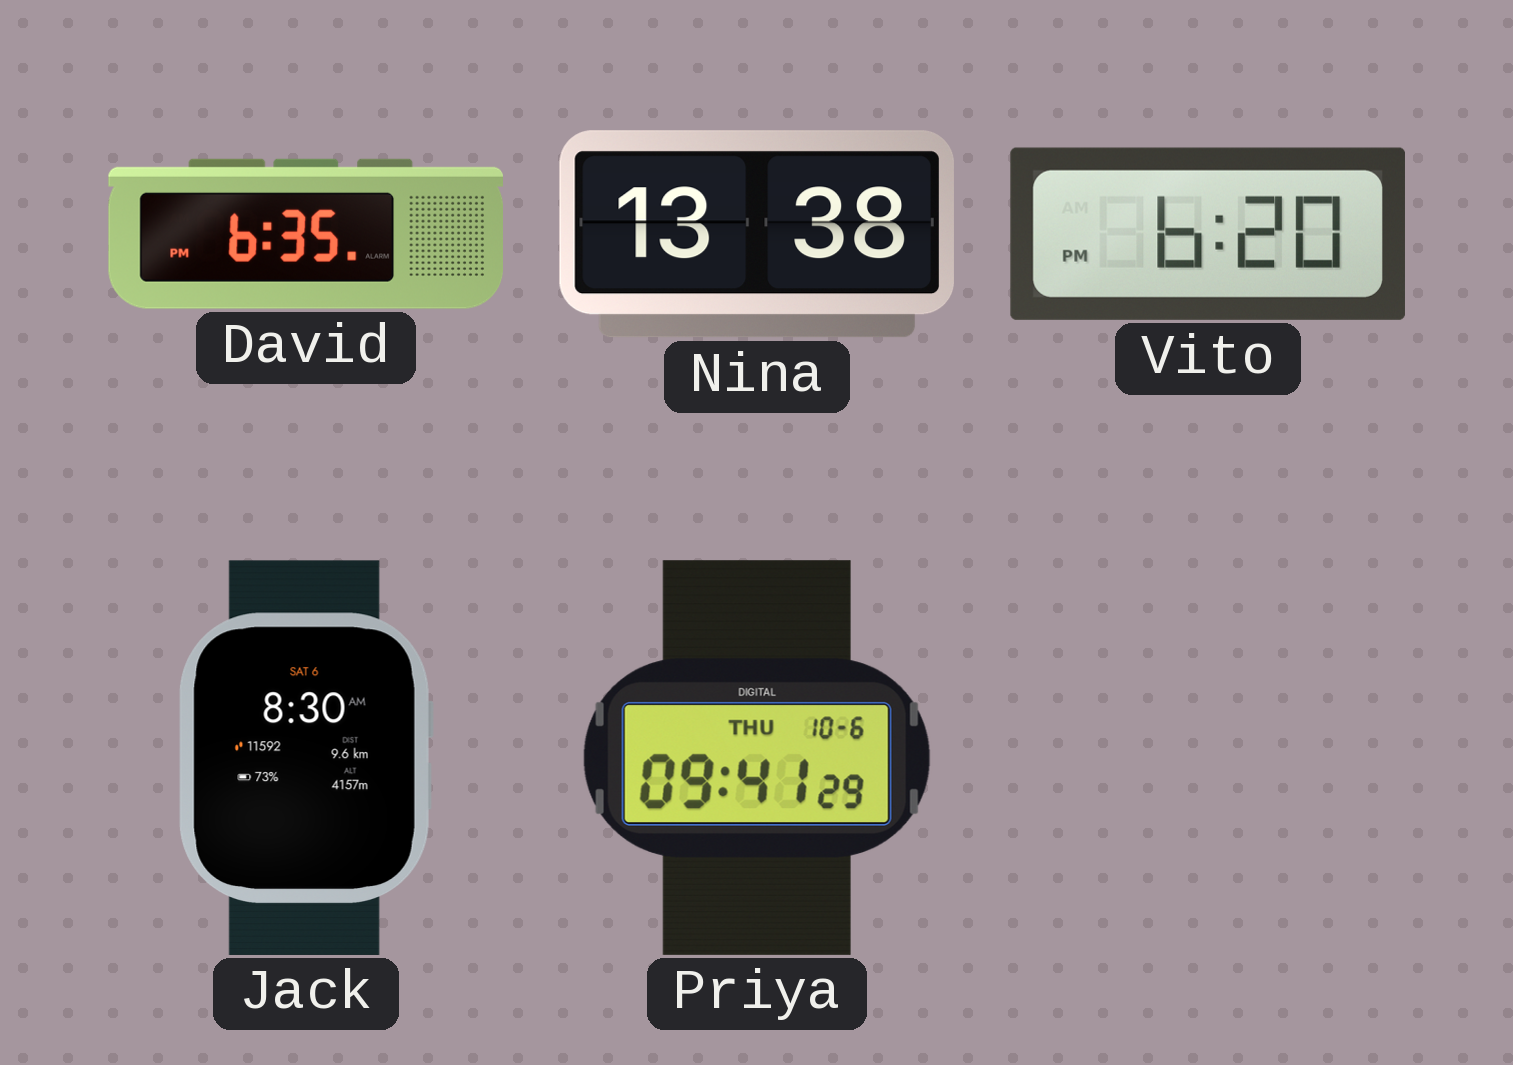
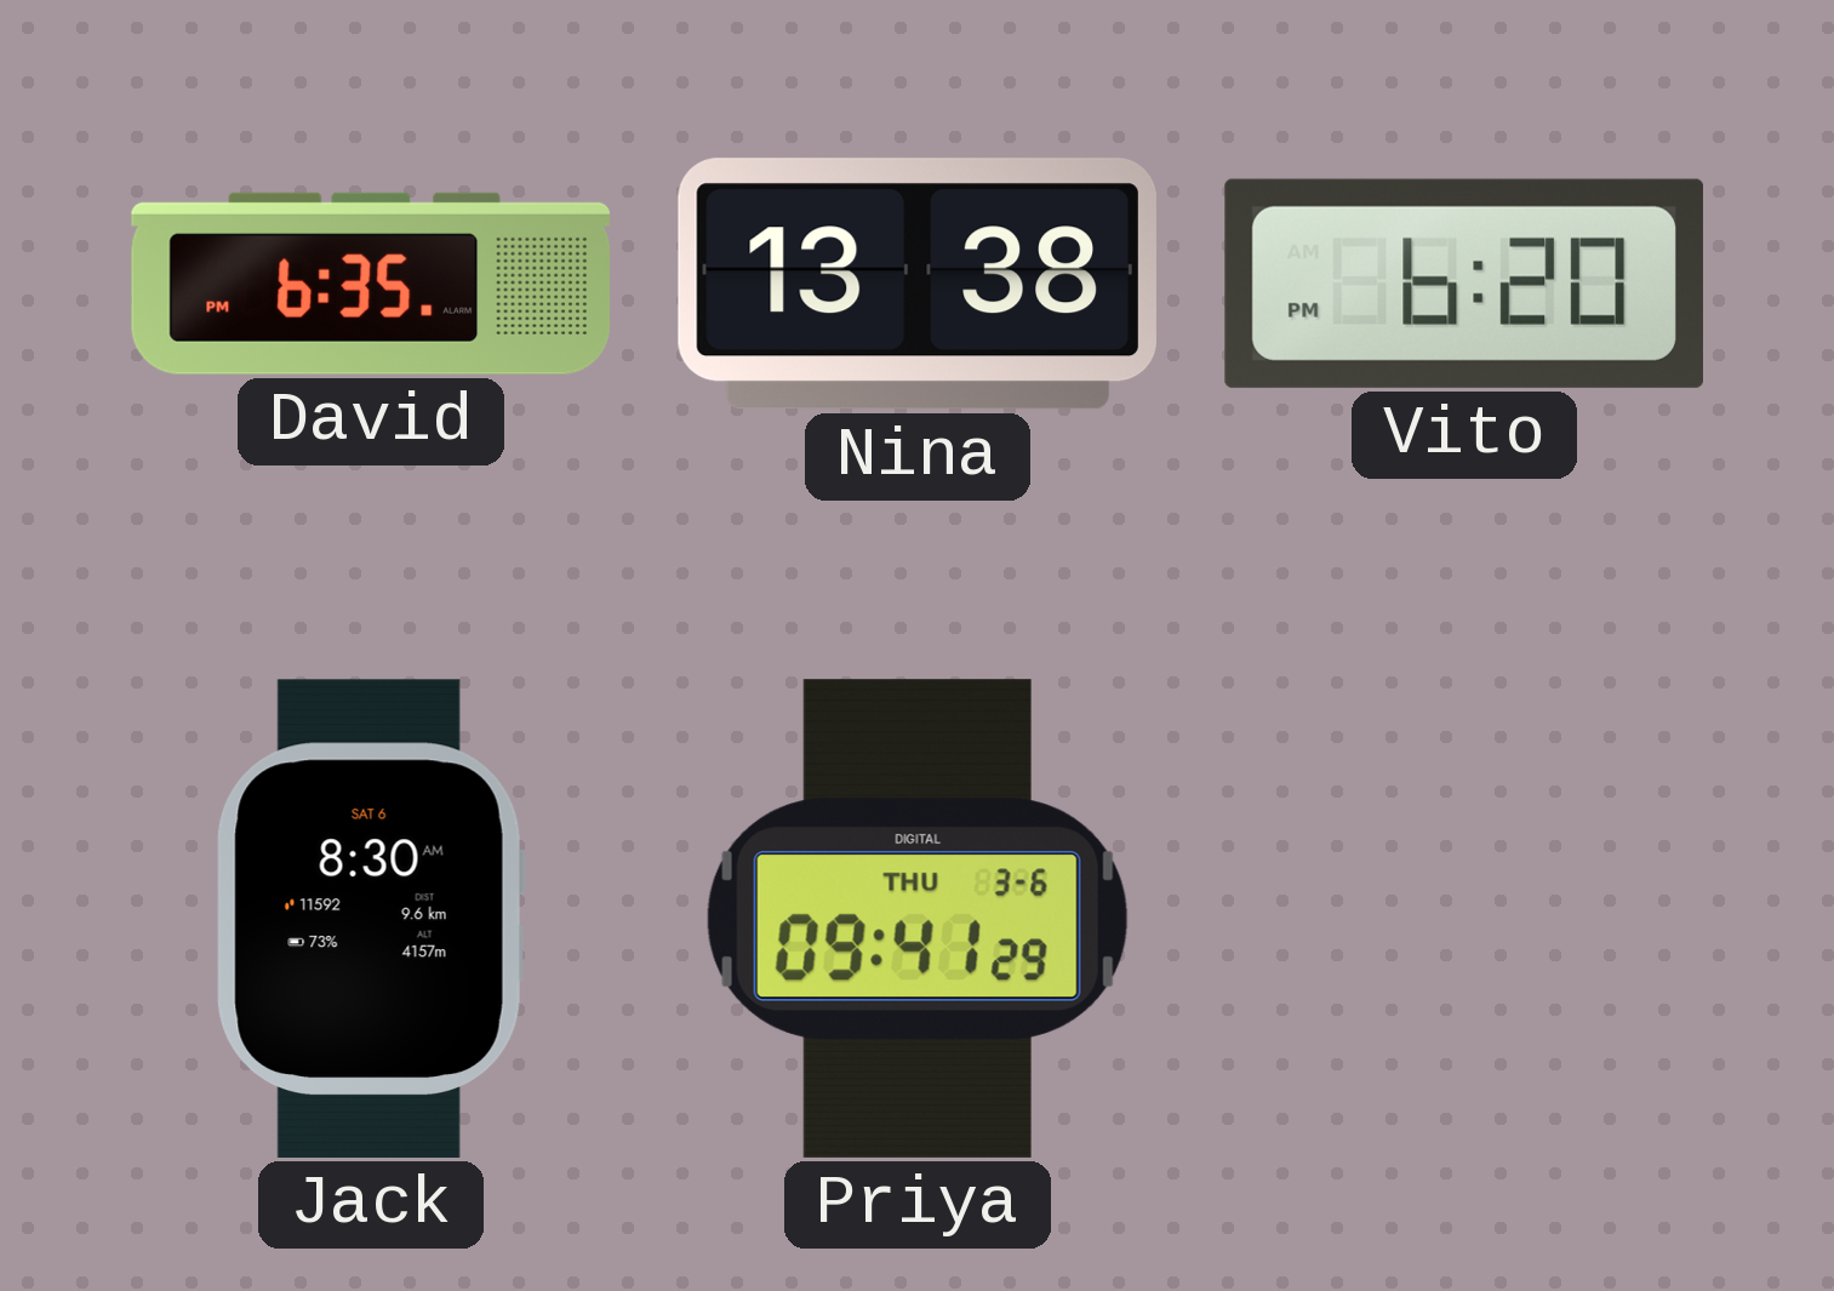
Priya date: THU 10-6 -> THU 3-6 (918, 919)
